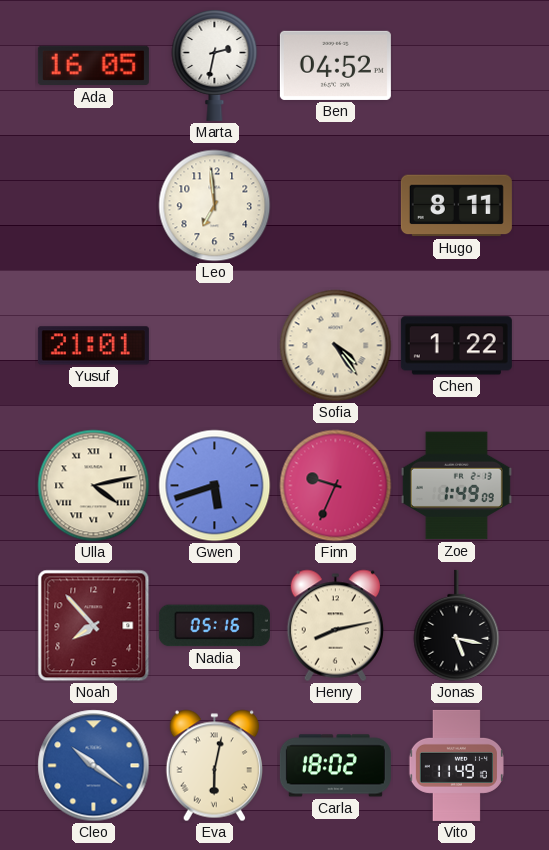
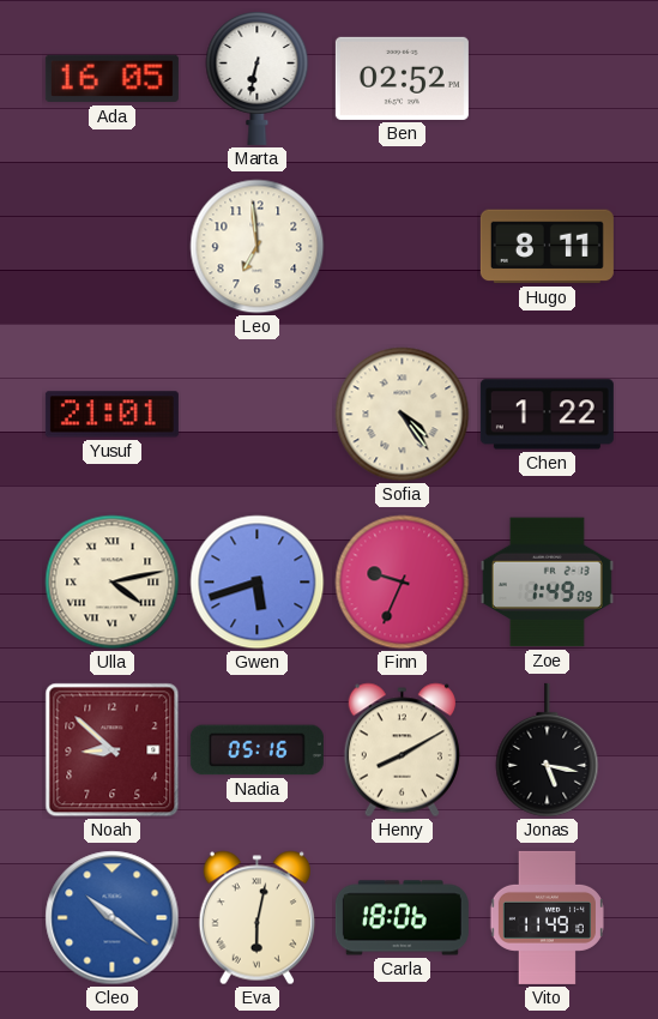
Marta: 2:32 -> 6:32 (258, 78)
Ben: 04:52 -> 02:52 (402, 78)
Noah: 7:53 -> 8:52 (113, 750)
Henry: 8:13 -> 8:10 (402, 750)
Carla: 18:02 -> 18:06 (402, 918)
